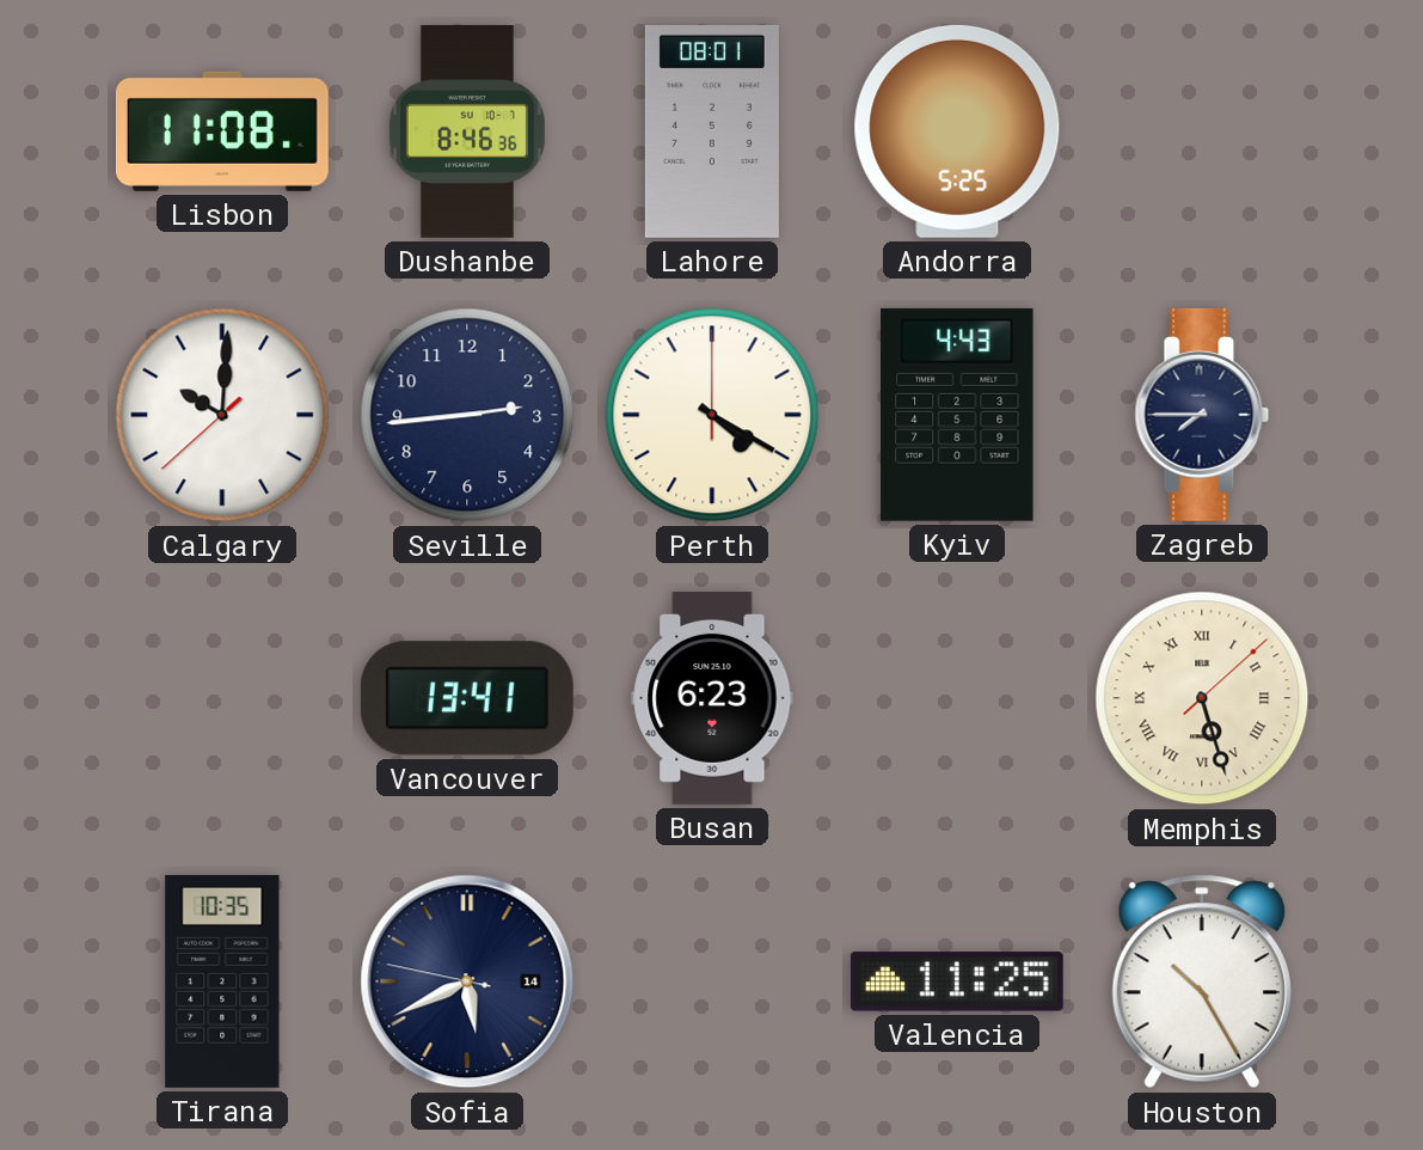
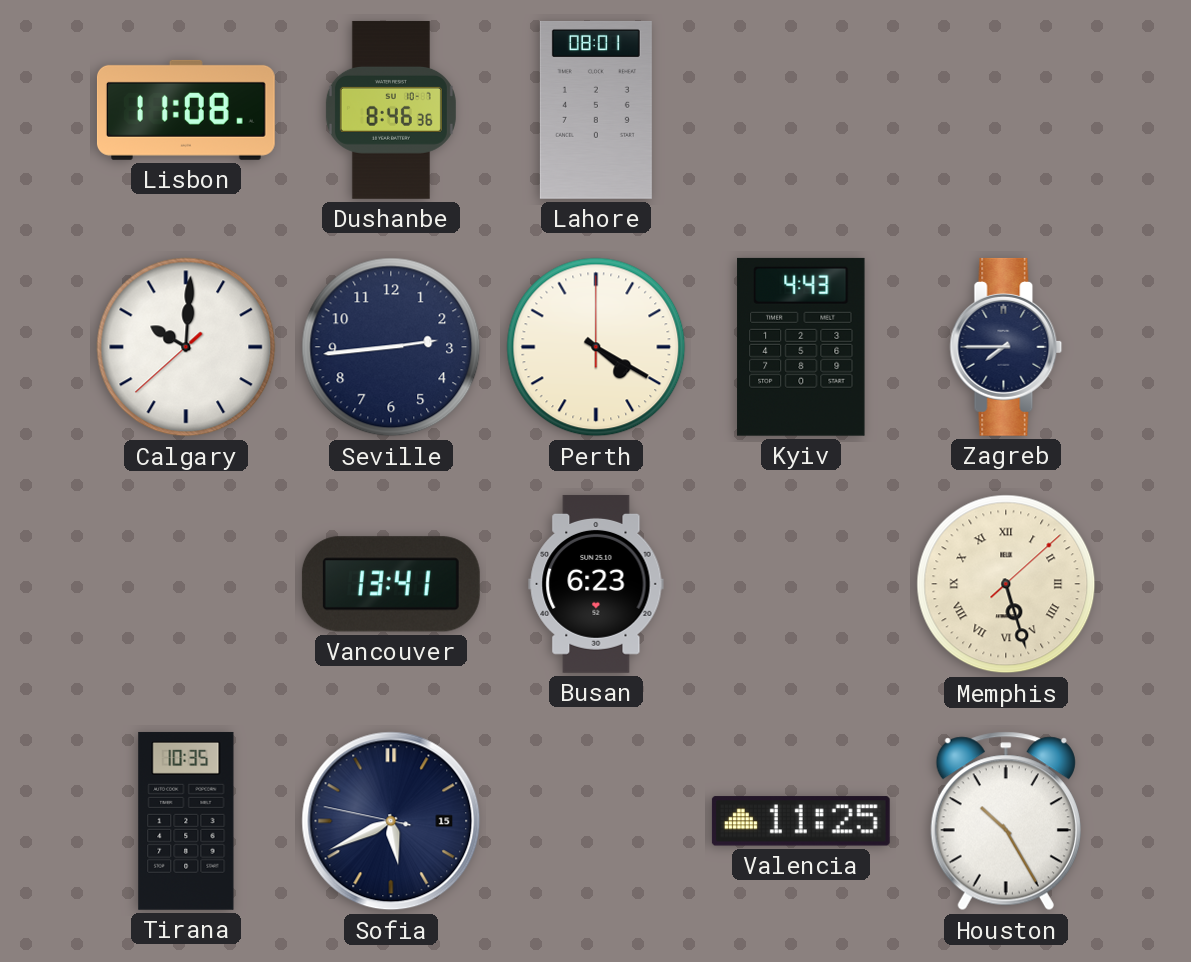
Andorra: 5:25 -> none (957, 131)
Sofia date: 14 -> 15 (391, 821)
